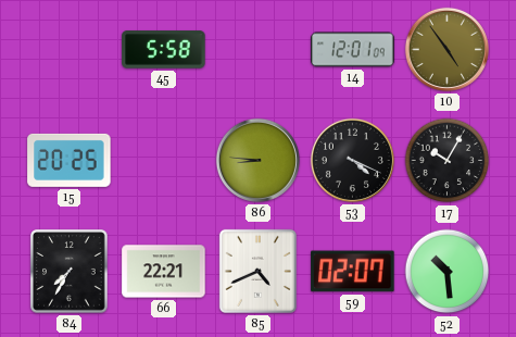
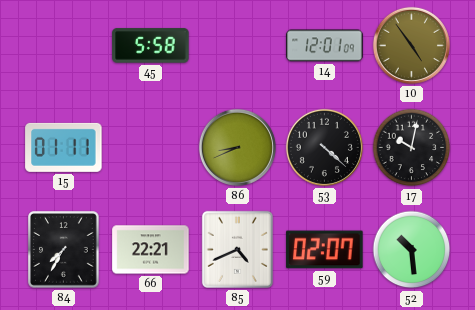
15: 20:25 -> 01:11 (64, 147)
86: 8:46 -> 8:41 (237, 147)
53: 4:19 -> 4:22 (324, 147)
17: 10:05 -> 10:02 (412, 148)
